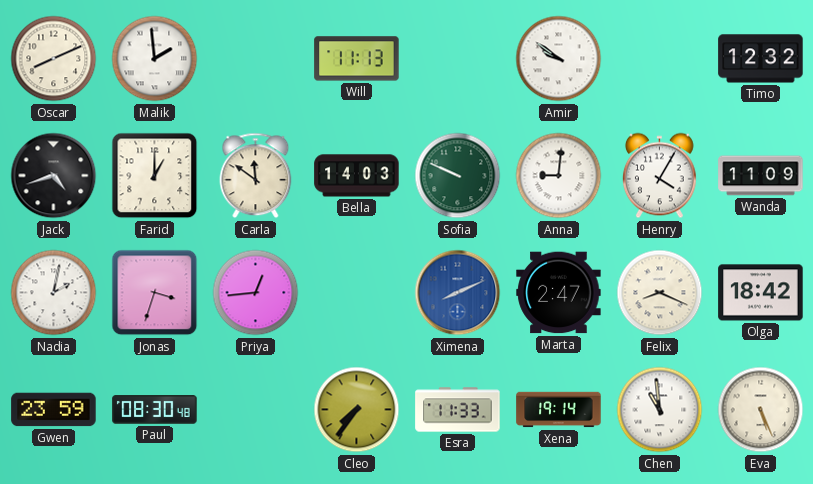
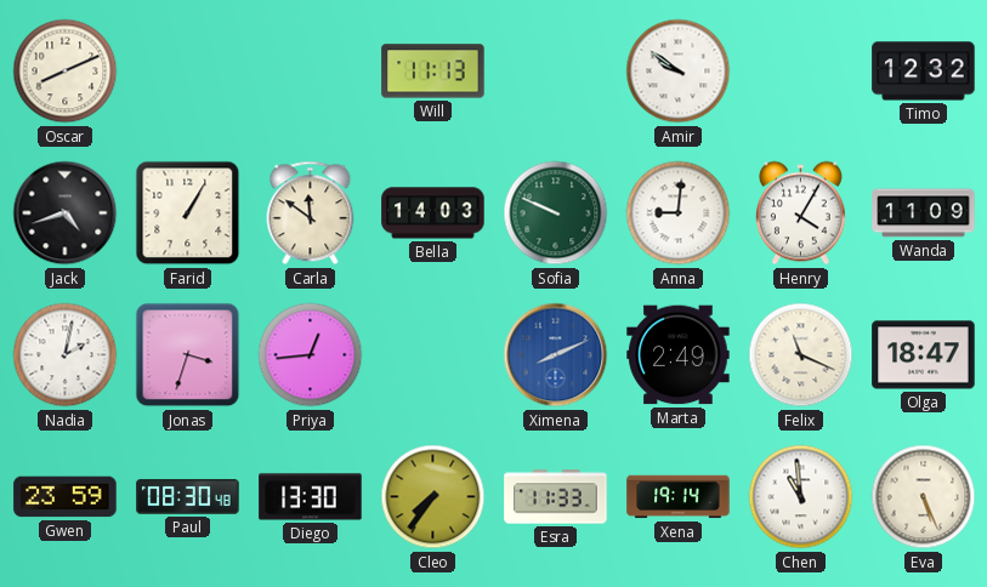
Malik: 1:59 -> none (155, 59)
Farid: 1:00 -> 1:05 (188, 213)
Marta: 2:47 -> 2:49 (679, 355)
Felix: 8:19 -> 11:19 (801, 355)
Olga: 18:42 -> 18:47 (924, 355)
Diego: none -> 13:30 (311, 497)
